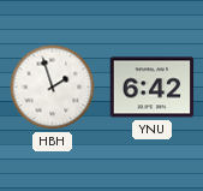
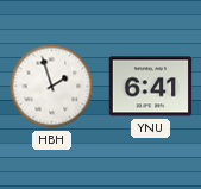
YNU: 6:42 -> 6:41 (151, 87)
